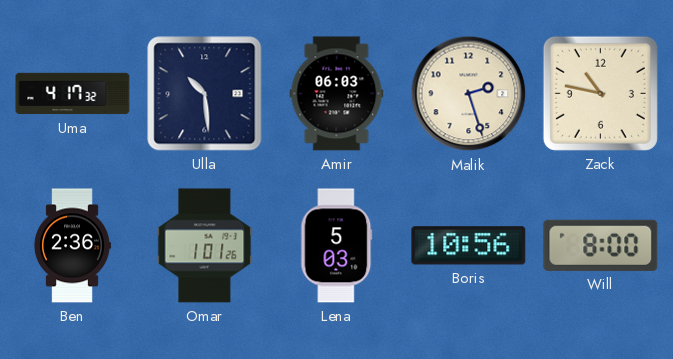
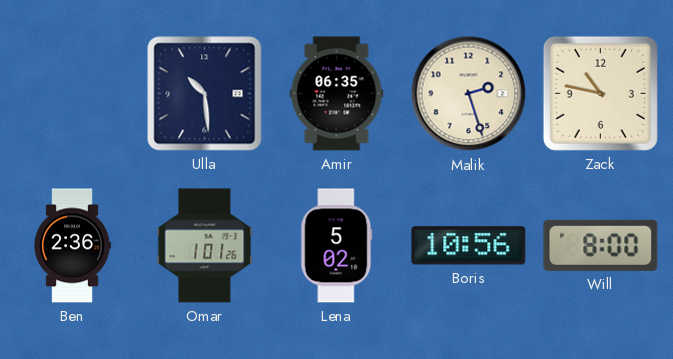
Uma: 4:17 -> none (73, 94)
Amir: 06:03 -> 06:35 (337, 94)
Lena: 5:03 -> 5:02 (337, 246)
